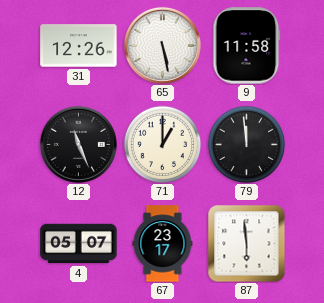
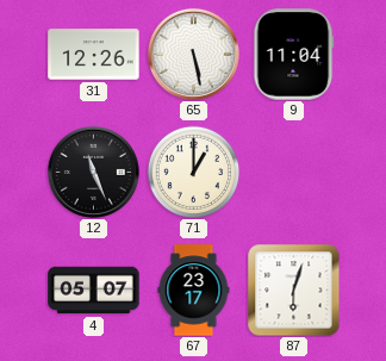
9: 11:58 -> 11:04 (294, 55)
79: 11:59 -> none (246, 144)
87: 5:59 -> 6:03 (293, 290)
